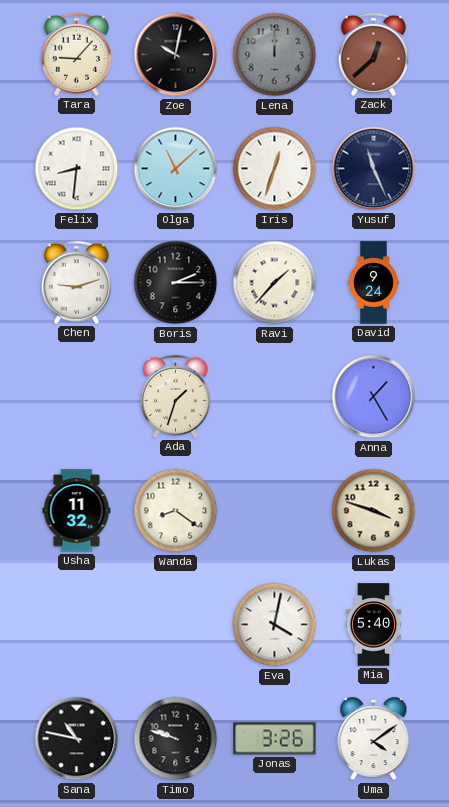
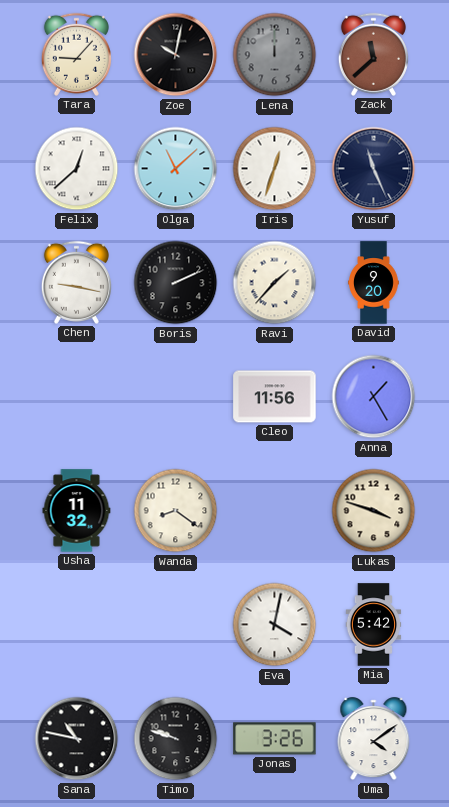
Zack: 12:38 -> 11:38 (373, 54)
Felix: 8:31 -> 12:38 (77, 169)
Chen: 9:12 -> 9:17 (76, 282)
Boris: 2:15 -> 2:11 (176, 283)
David: 9:24 -> 9:20 (374, 283)
Ada: 1:33 -> none (175, 396)
Cleo: none -> 11:56 (275, 397)
Mia: 5:40 -> 5:42 (374, 625)
